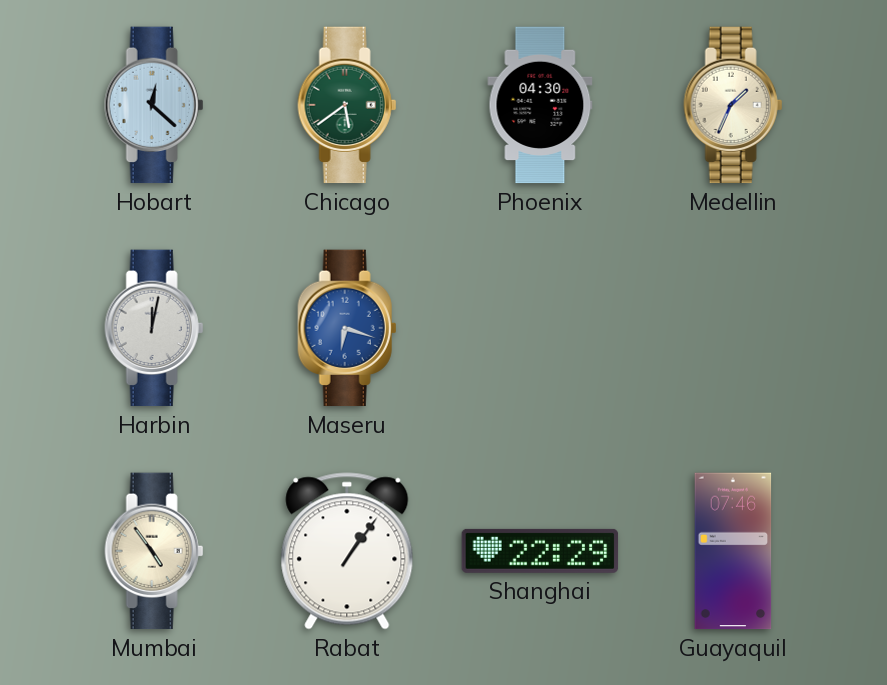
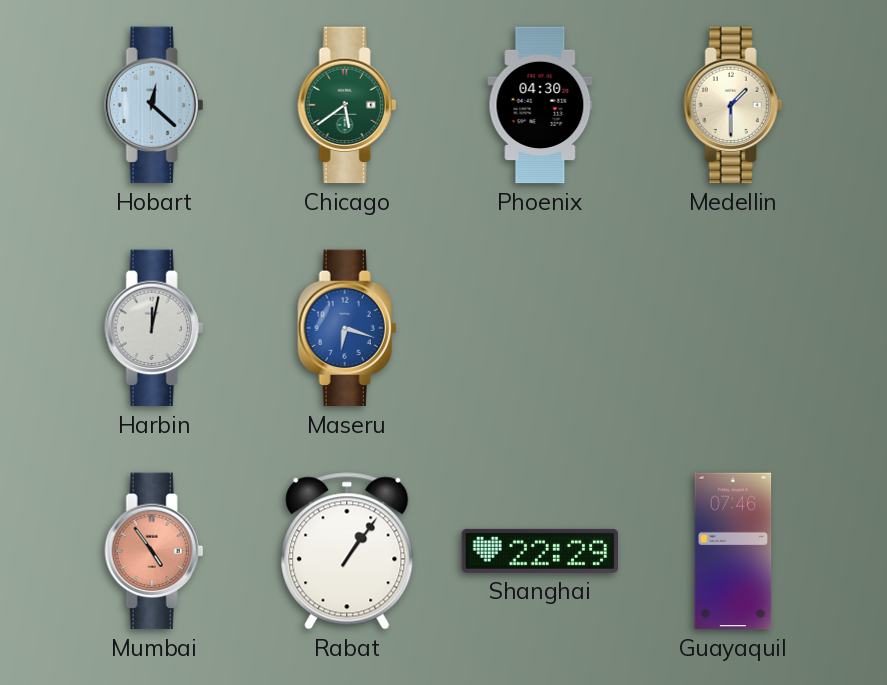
Medellin: 1:34 -> 1:30 (733, 105)
Mumbai dial: cream -> salmon (154, 551)
